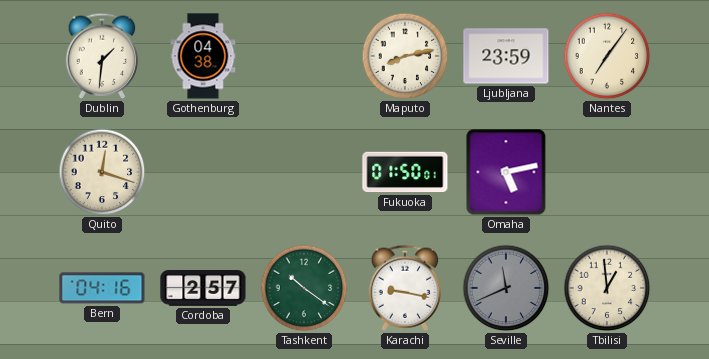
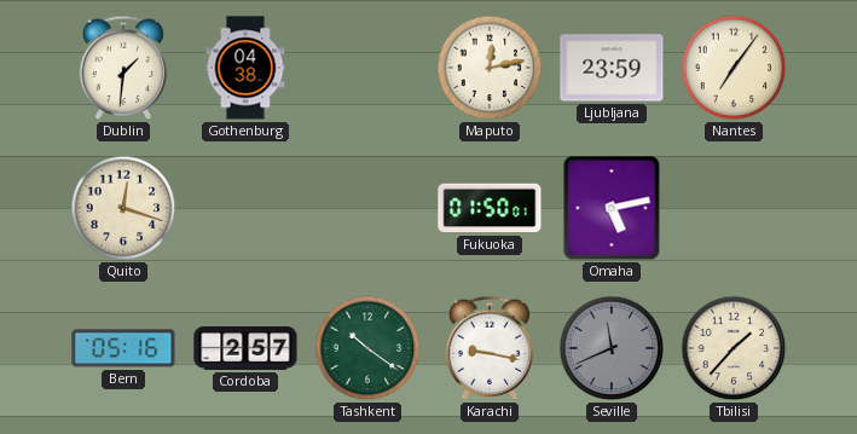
Maputo: 8:13 -> 12:13 (490, 68)
Bern: 04:16 -> 05:16 (123, 348)
Tbilisi: 12:59 -> 1:37 (734, 348)
